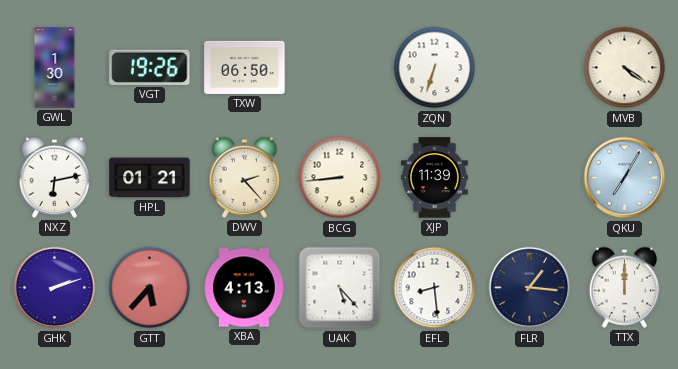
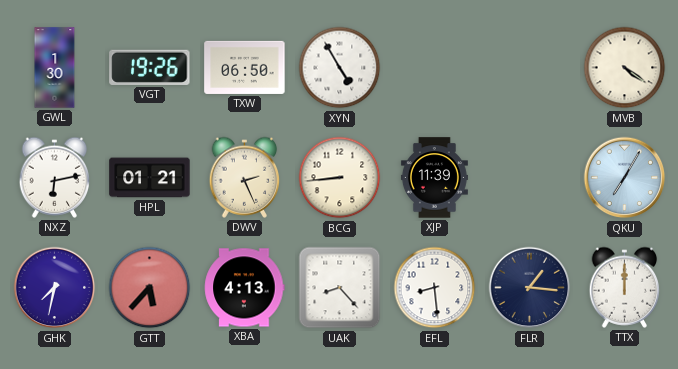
XYN: none -> 4:55 (340, 68)
ZQN: 6:33 -> none (435, 68)
DWV: 2:23 -> 2:26 (245, 177)
GHK: 2:12 -> 7:32 (55, 288)
UAK: 5:23 -> 8:23 (340, 288)
